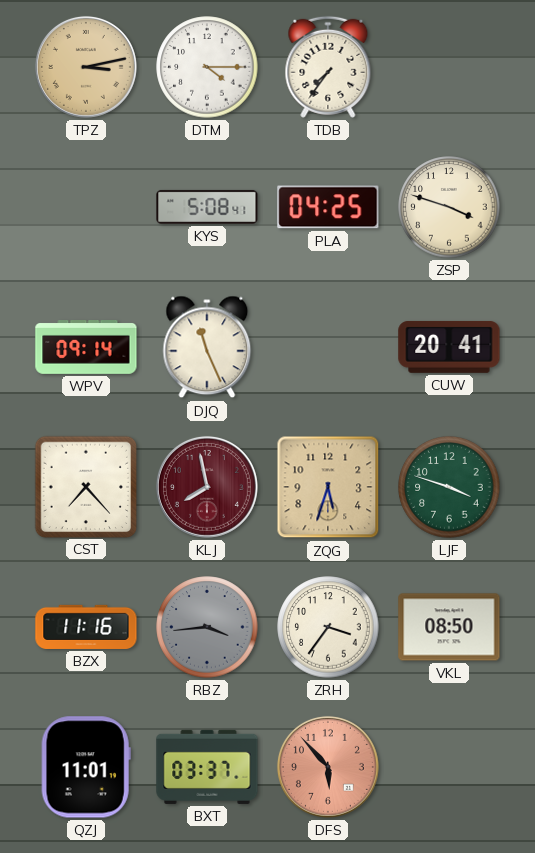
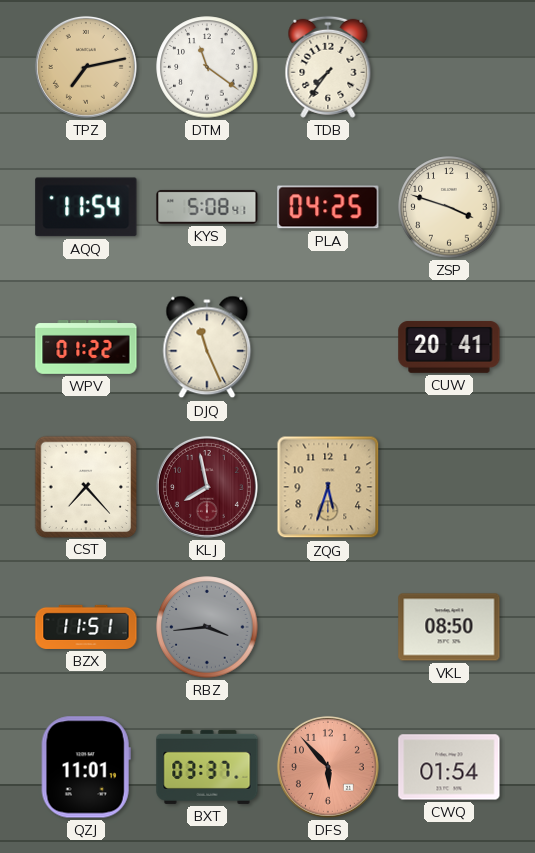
TPZ: 3:13 -> 7:13 (86, 67)
DTM: 4:15 -> 11:21 (207, 67)
AQQ: none -> 11:54 (86, 207)
WPV: 09:14 -> 01:22 (86, 348)
LJF: 3:48 -> none (449, 487)
BZX: 11:16 -> 11:51 (86, 627)
ZRH: 3:36 -> none (328, 627)
CWQ: none -> 01:54 (449, 767)
